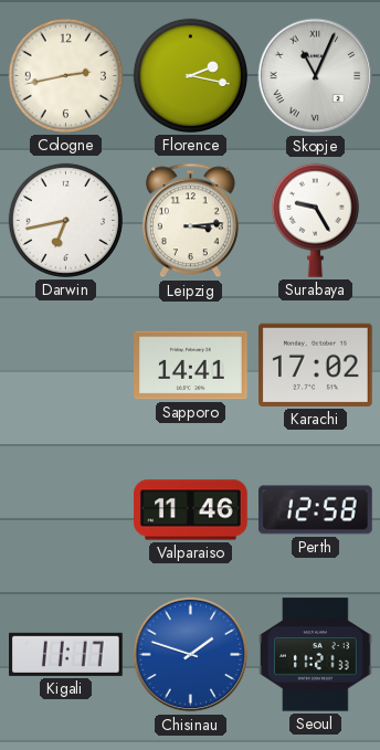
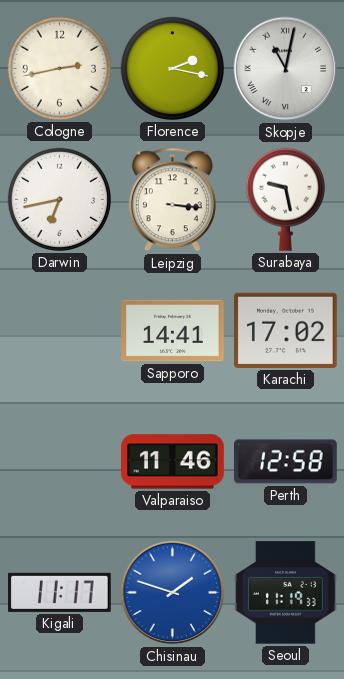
Skopje: 11:04 -> 11:02 (286, 69)
Leipzig: 3:14 -> 3:16 (172, 200)
Surabaya: 9:25 -> 9:28 (285, 199)
Seoul: 11:21 -> 11:19 (286, 593)
